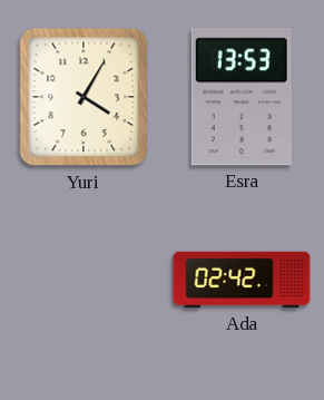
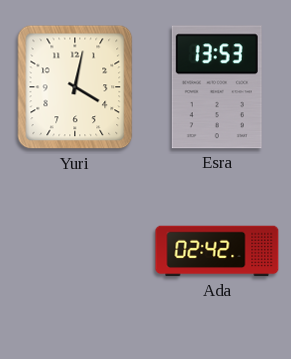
Yuri: 4:05 -> 4:02 (75, 87)
